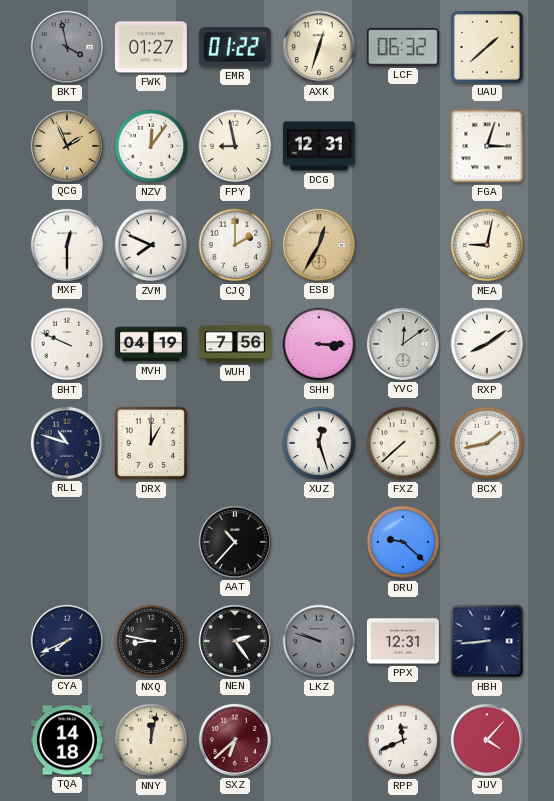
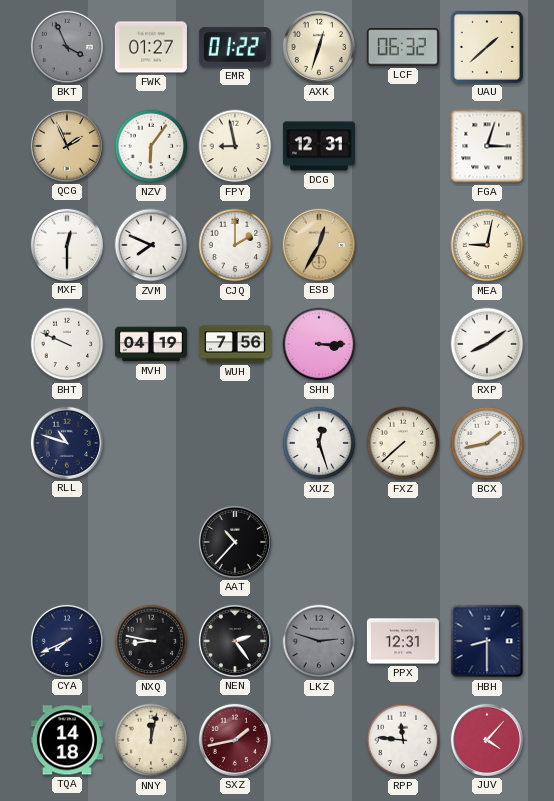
BKT: 3:58 -> 3:56 (67, 47)
NZV: 12:06 -> 6:06 (151, 146)
YVC: 12:09 -> none (403, 344)
DRX: 1:00 -> none (151, 443)
DRU: 9:22 -> none (403, 542)
LKZ: 9:48 -> 2:48 (319, 641)
HBH: 8:44 -> 8:30 (487, 641)
SXZ: 6:38 -> 1:43 (235, 740)
RPP: 11:41 -> 11:46 (403, 740)
